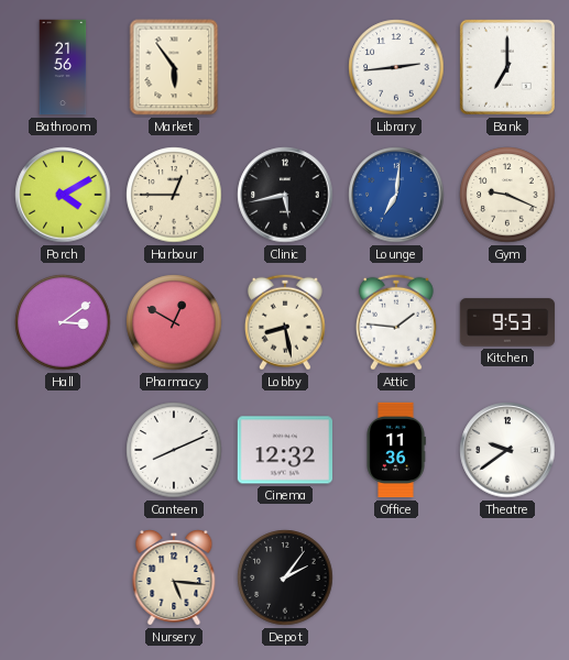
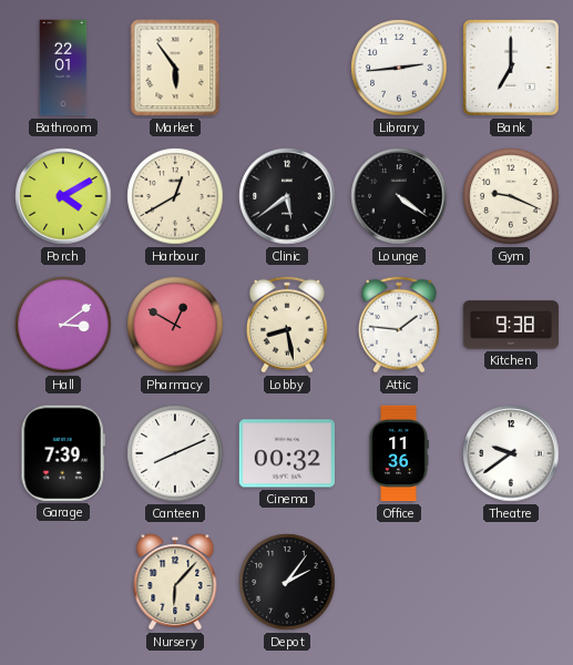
Bathroom: 21:56 -> 22:01 (63, 68)
Harbour: 12:45 -> 12:40 (175, 196)
Clinic: 5:43 -> 5:39 (287, 196)
Lounge: 7:01 -> 4:21 (399, 196)
Lounge dial: blue -> black (399, 196)
Kitchen: 9:53 -> 9:38 (511, 325)
Garage: none -> 7:39 (63, 453)
Cinema: 12:32 -> 00:32 (286, 453)
Nursery: 5:16 -> 6:07 (175, 583)
